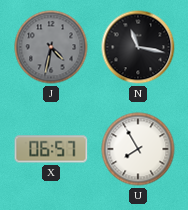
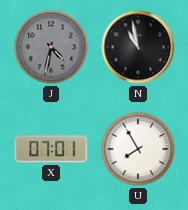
N: 11:17 -> 10:58 (138, 47)
X: 06:57 -> 07:01 (51, 149)
